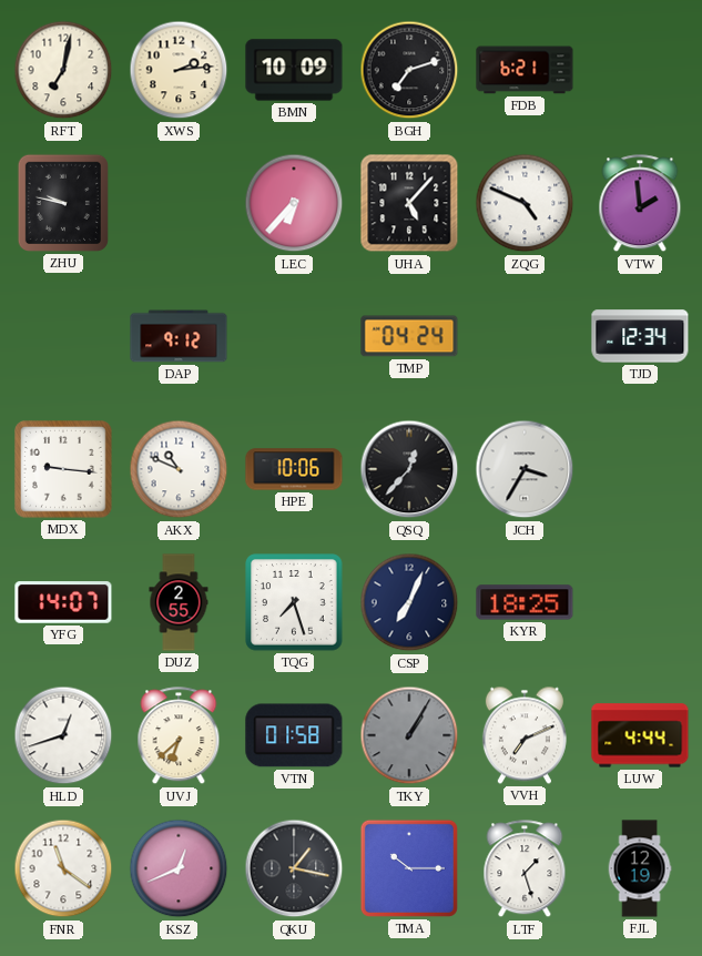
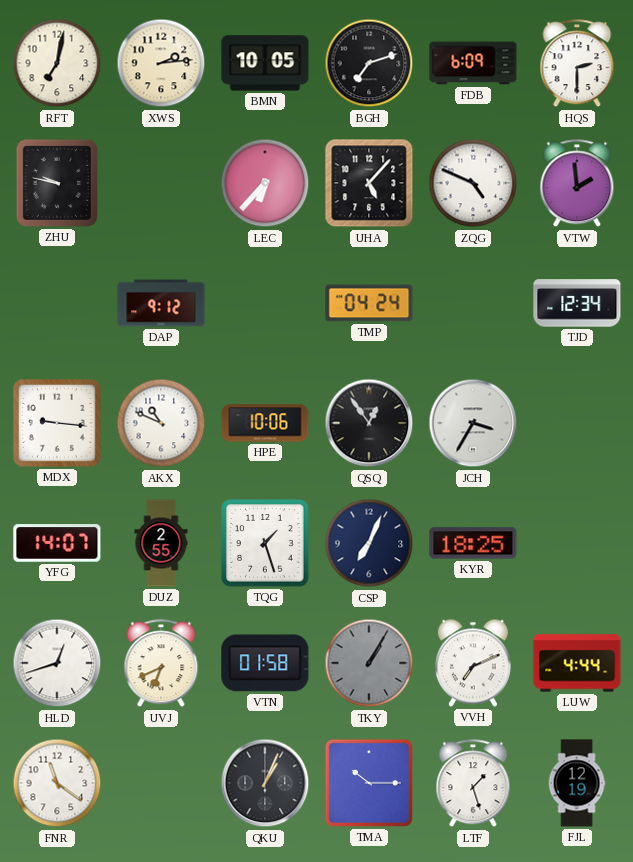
BMN: 10:09 -> 10:05 (265, 63)
FDB: 6:21 -> 6:09 (473, 63)
HQS: none -> 2:30 (577, 64)
QSQ: 12:37 -> 12:54 (369, 423)
TQG: 7:27 -> 1:27 (265, 543)
UVJ: 6:38 -> 6:41 (161, 664)
KSZ: 12:41 -> none (179, 868)
QKU: 1:17 -> 1:04 (265, 783)
